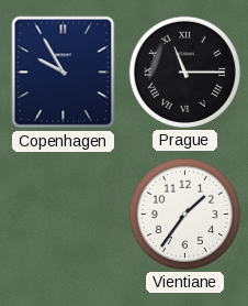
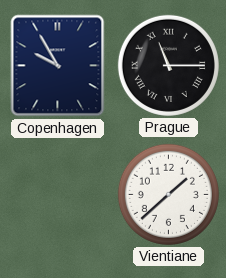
Vientiane: 1:36 -> 1:38 (168, 194)
